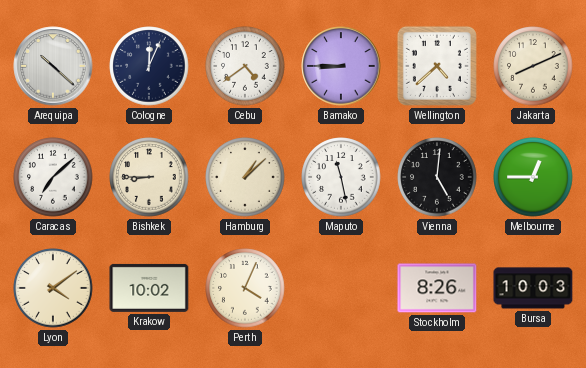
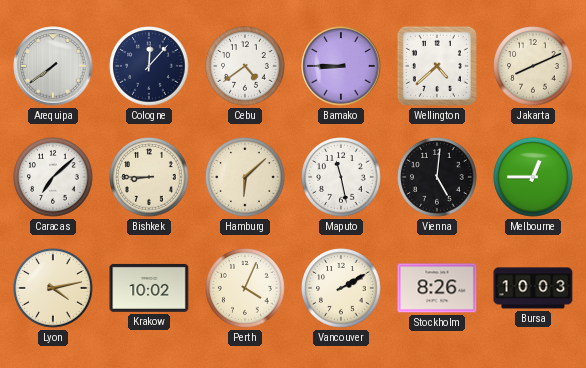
Arequipa: 10:22 -> 7:39 (53, 66)
Cologne: 12:04 -> 12:07 (149, 66)
Hamburg: 1:08 -> 6:08 (245, 177)
Lyon: 4:09 -> 4:13 (53, 288)
Vancouver: none -> 2:10 (341, 288)
